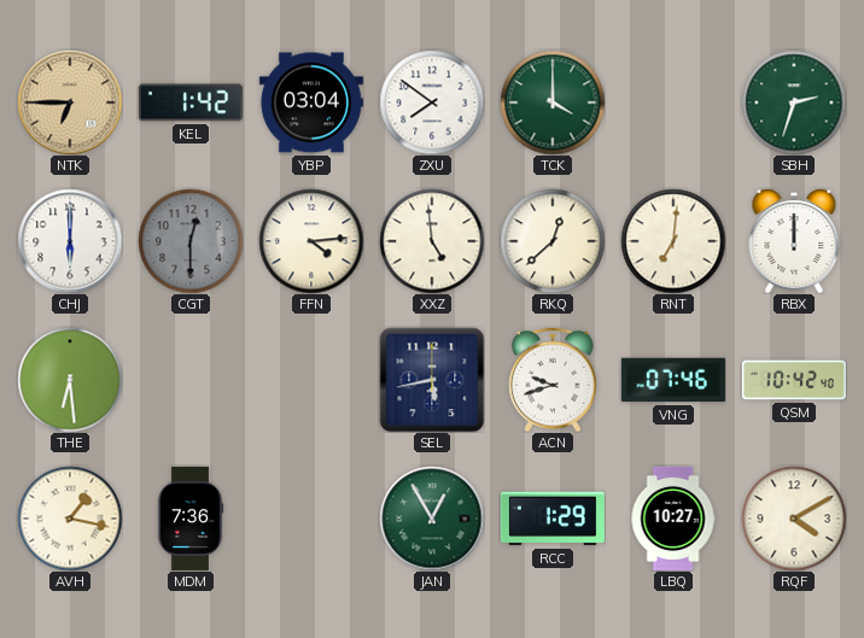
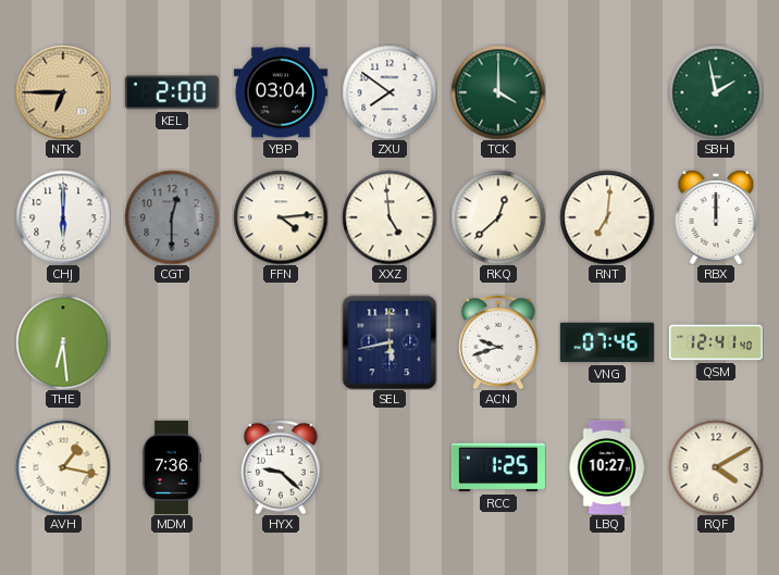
KEL: 1:42 -> 2:00 (172, 92)
SBH: 2:33 -> 1:58 (716, 92)
QSM: 10:42 -> 12:41 (716, 342)
HYX: none -> 9:22 (281, 467)
JAN: 12:55 -> none (432, 519)
RCC: 1:29 -> 1:25 (498, 467)
